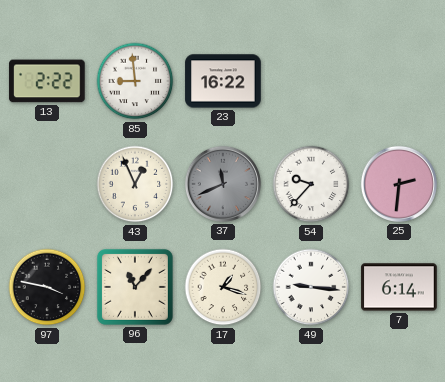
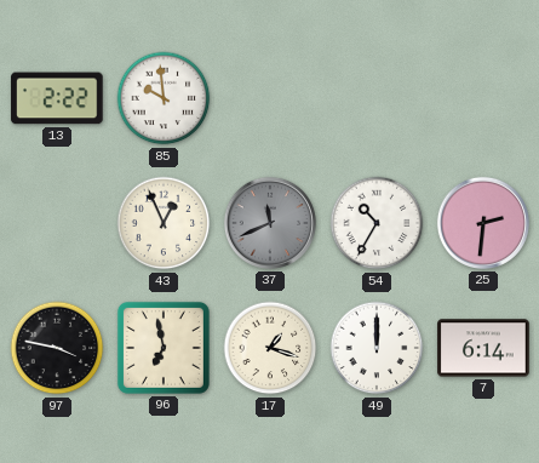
85: 8:59 -> 9:59 (164, 98)
23: 16:22 -> none (223, 81)
54: 9:37 -> 10:35 (377, 223)
96: 11:07 -> 6:58 (164, 348)
49: 9:16 -> 12:00 (377, 348)
